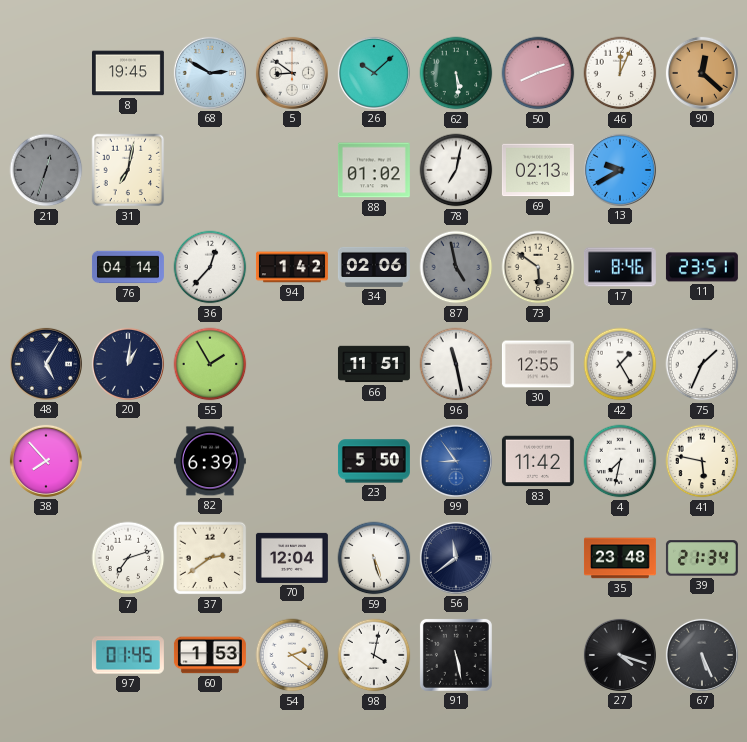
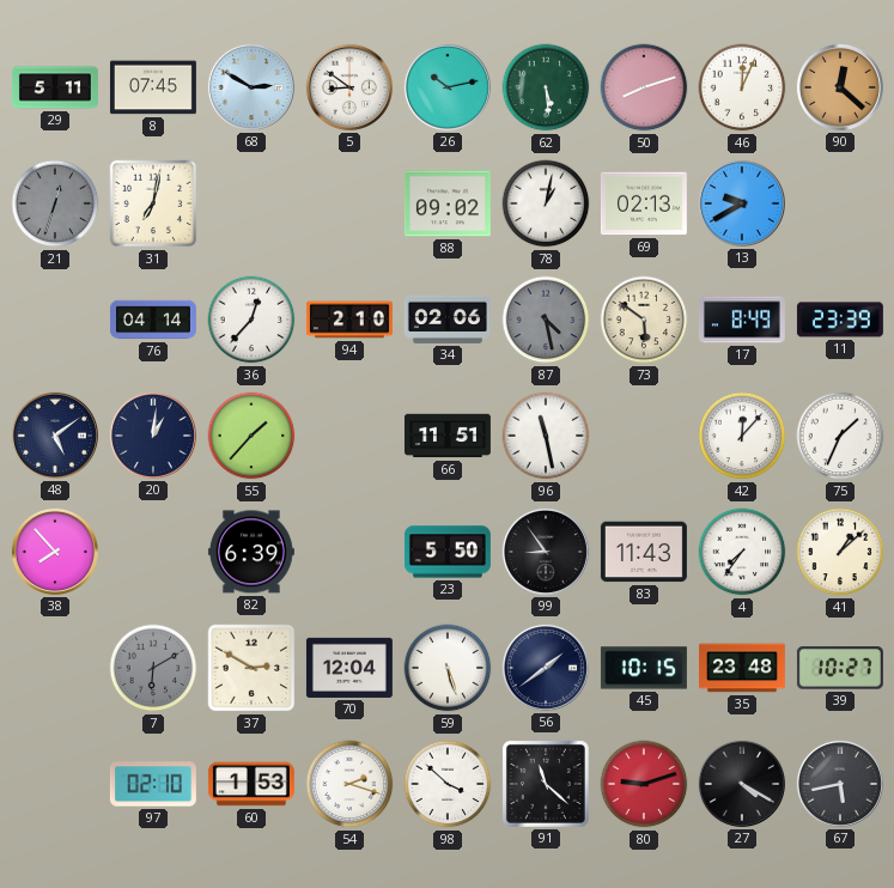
29: none -> 5:11 (55, 87)
8: 19:45 -> 07:45 (153, 87)
26: 10:08 -> 10:13 (448, 87)
88: 01:02 -> 09:02 (448, 203)
78: 7:02 -> 1:02 (546, 203)
94: 1:42 -> 2:10 (349, 320)
87: 4:58 -> 4:28 (546, 320)
17: 8:46 -> 8:49 (742, 320)
11: 23:51 -> 23:39 (840, 320)
48: 5:05 -> 5:09 (55, 436)
55: 1:55 -> 1:37 (251, 436)
30: 12:55 -> none (538, 364)
42: 1:25 -> 12:07 (742, 436)
99 dial: blue -> black (546, 552)
83: 11:42 -> 11:43 (644, 552)
4: 7:32 -> 7:36 (742, 552)
41: 5:47 -> 1:08 (840, 552)
7: 7:12 -> 6:10 (153, 668)
7 dial: white -> grey (153, 668)
37: 2:39 -> 2:50 (251, 668)
56: 11:39 -> 1:39 (546, 668)
45: none -> 10:15 (644, 668)
39: 21:34 -> 10:27 (840, 668)
97: 01:45 -> 02:10 (153, 784)
54: 2:21 -> 2:18 (349, 784)
98: 4:02 -> 3:52 (448, 784)
91: 5:28 -> 11:22 (546, 784)
80: none -> 9:12 (644, 784)
27: 4:18 -> 4:20 (742, 784)
67: 5:26 -> 5:43 (840, 784)
